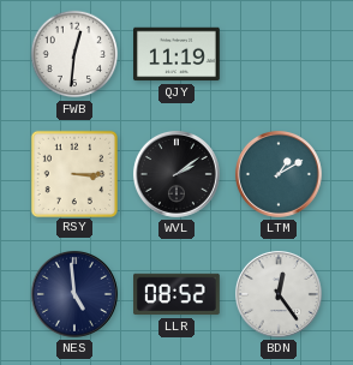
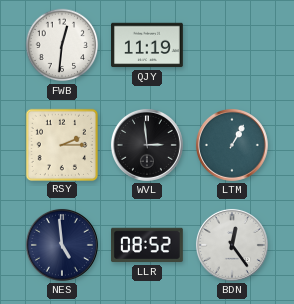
RSY: 3:15 -> 2:15 (61, 144)
WVL: 2:09 -> 2:59 (147, 145)
LTM: 1:10 -> 1:05 (232, 145)
